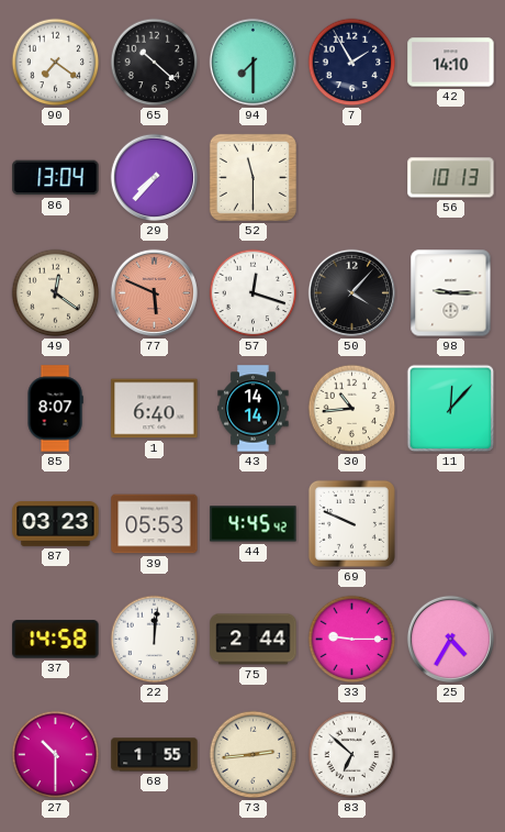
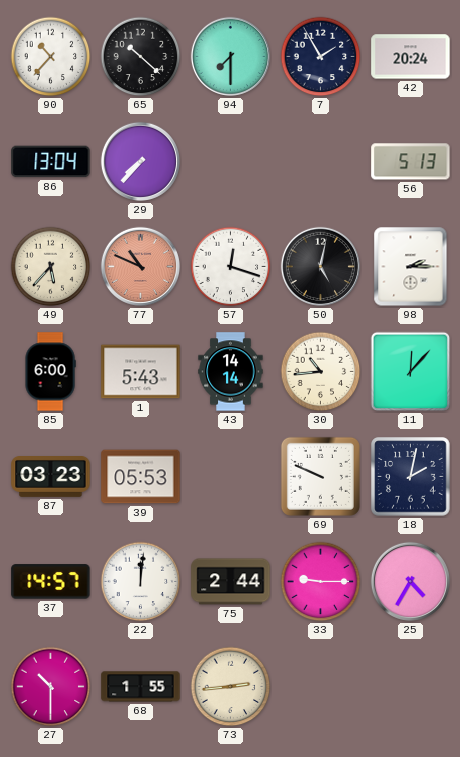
90: 7:21 -> 10:37 (51, 57)
42: 14:10 -> 20:24 (411, 57)
52: 11:30 -> none (252, 177)
56: 10:13 -> 5:13 (411, 162)
49: 12:21 -> 5:37 (51, 267)
77: 5:49 -> 10:49 (140, 266)
50: 4:07 -> 5:02 (320, 266)
98: 9:15 -> 2:15 (411, 267)
85: 8:07 -> 6:00 (50, 372)
1: 6:40 -> 5:43 (141, 372)
44: 4:45 -> none (254, 524)
18: none -> 2:02 (411, 477)
37: 14:58 -> 14:57 (51, 582)
83: 6:52 -> none (352, 755)
